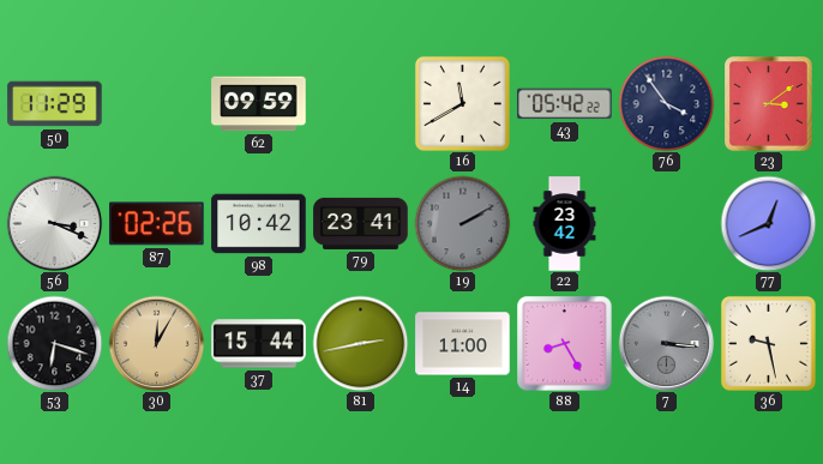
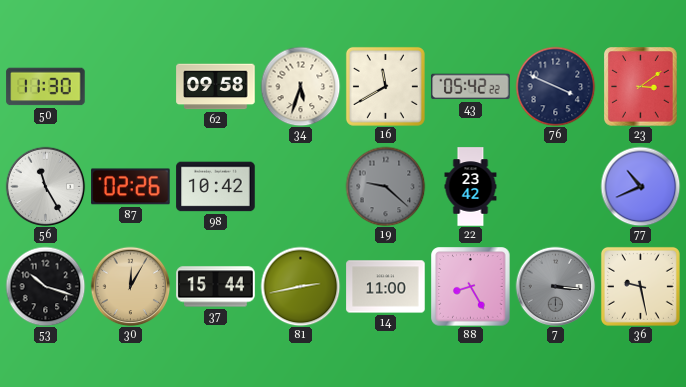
50: 11:29 -> 11:30 (46, 87)
62: 09:59 -> 09:58 (216, 87)
34: none -> 5:33 (300, 86)
76: 3:54 -> 3:49 (555, 86)
56: 3:19 -> 11:25 (45, 186)
79: 23:41 -> none (361, 223)
19: 2:10 -> 9:22 (385, 186)
77: 12:41 -> 10:41 (640, 186)
53: 6:18 -> 10:18 (45, 286)
